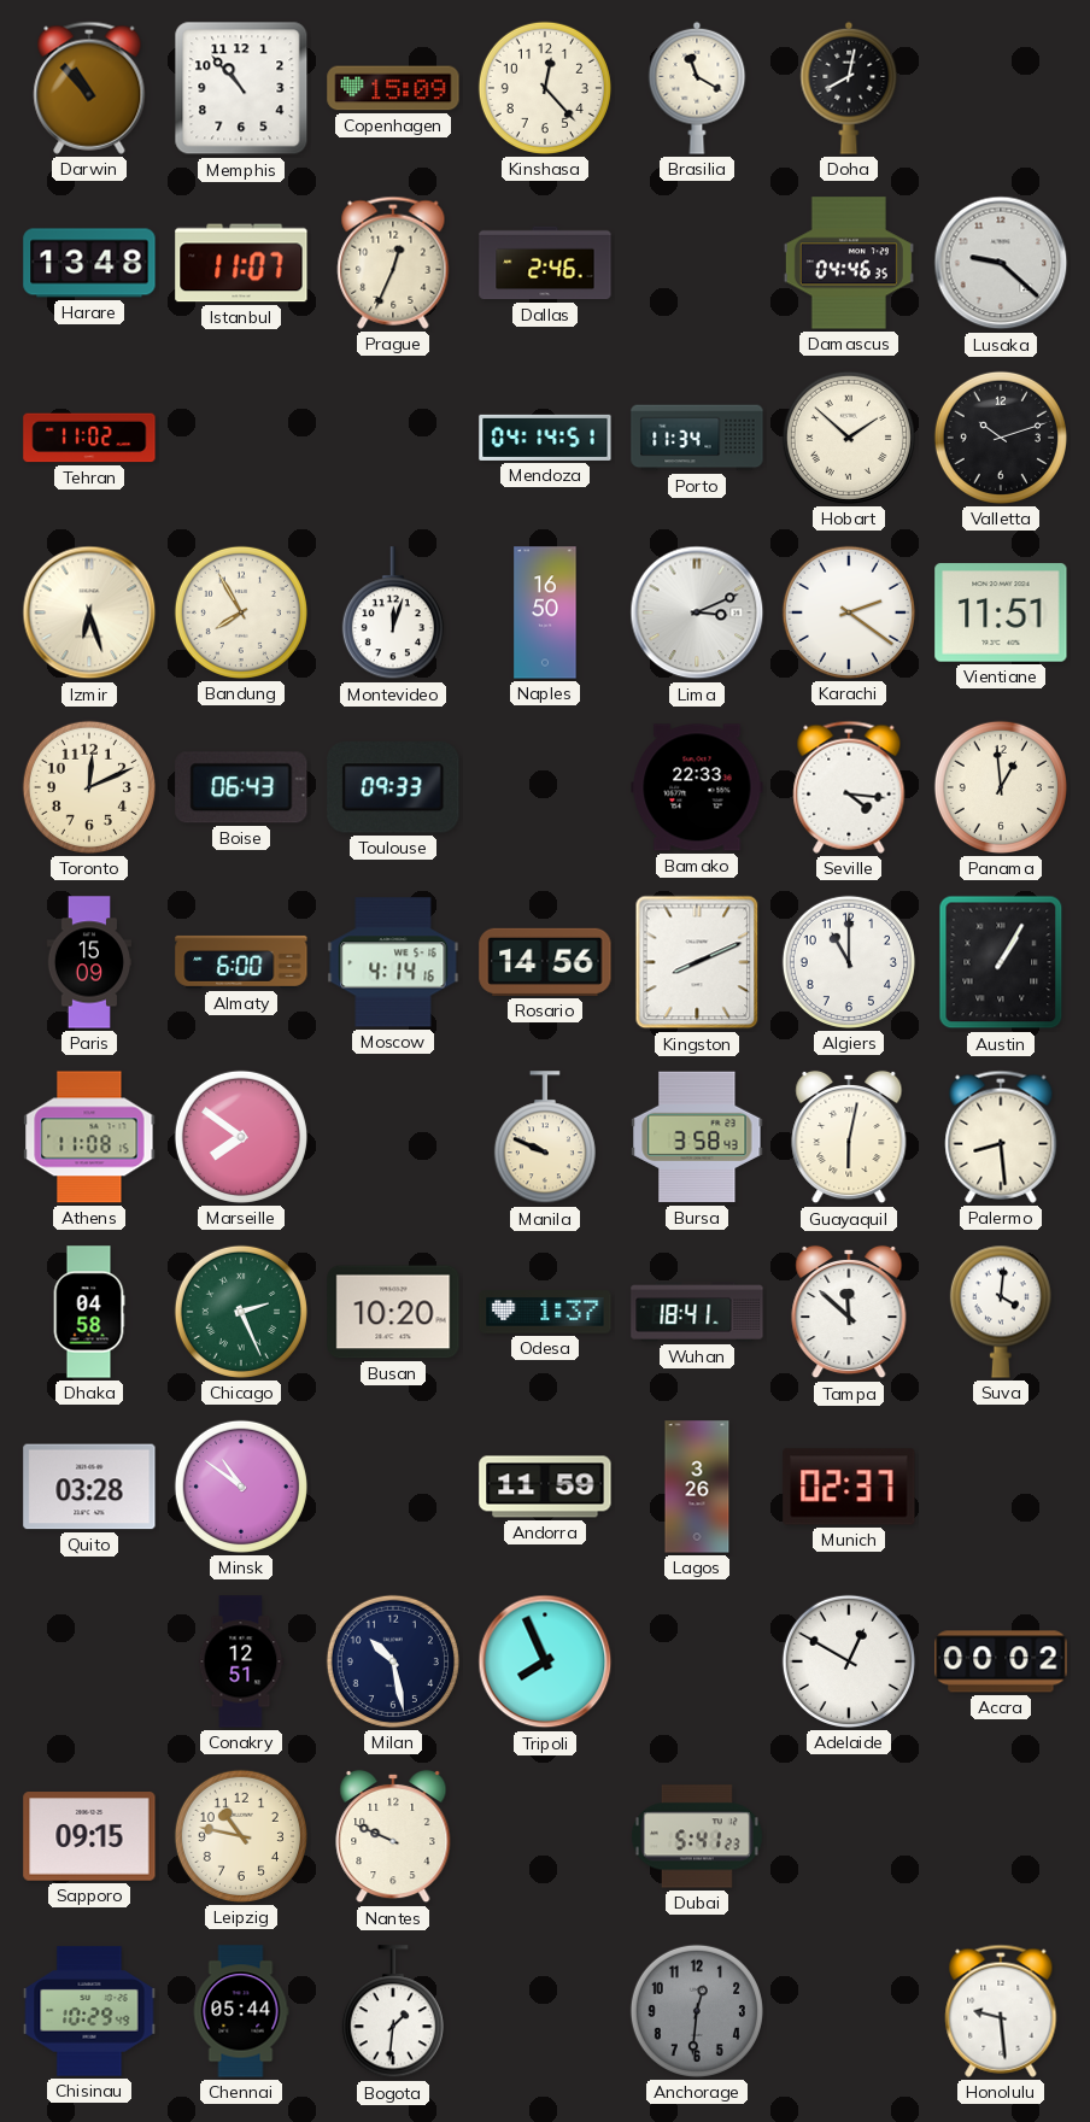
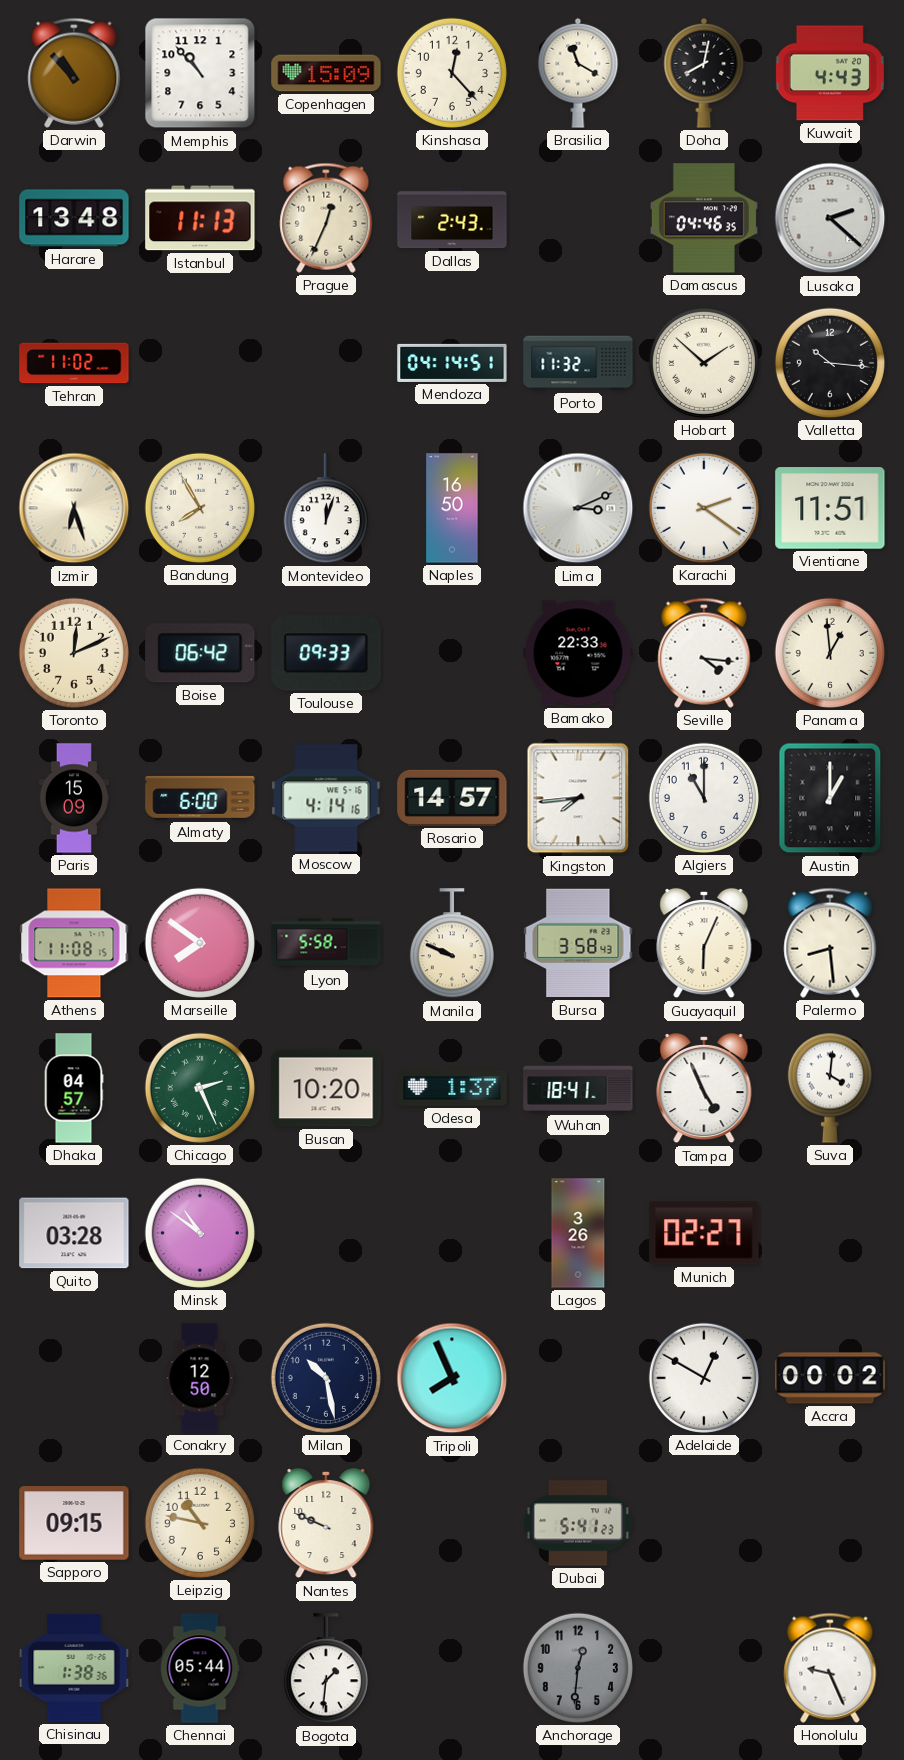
Kuwait: none -> 4:43 (830, 73)
Istanbul: 11:07 -> 11:13 (200, 218)
Dallas: 2:46 -> 2:43 (452, 218)
Lusaka: 9:22 -> 2:22 (830, 218)
Porto: 11:34 -> 11:32 (578, 363)
Valletta: 10:12 -> 10:16 (830, 363)
Boise: 06:43 -> 06:42 (200, 653)
Rosario: 14:56 -> 14:57 (452, 798)
Kingston: 8:11 -> 7:44 (578, 798)
Austin: 1:05 -> 1:00 (830, 798)
Lyon: none -> 5:58 (326, 943)
Guayaquil: 6:02 -> 6:04 (704, 943)
Dhaka: 04:58 -> 04:57 (74, 1088)
Tampa: 11:52 -> 4:56 (704, 1088)
Andorra: 11:59 -> none (545, 1487)
Munich: 02:37 -> 02:27 (704, 1233)
Conakry: 12:51 -> 12:50 (200, 1378)
Chisinau: 10:29 -> 1:38 (74, 1668)
Honolulu: 9:29 -> 9:26 (830, 1668)
